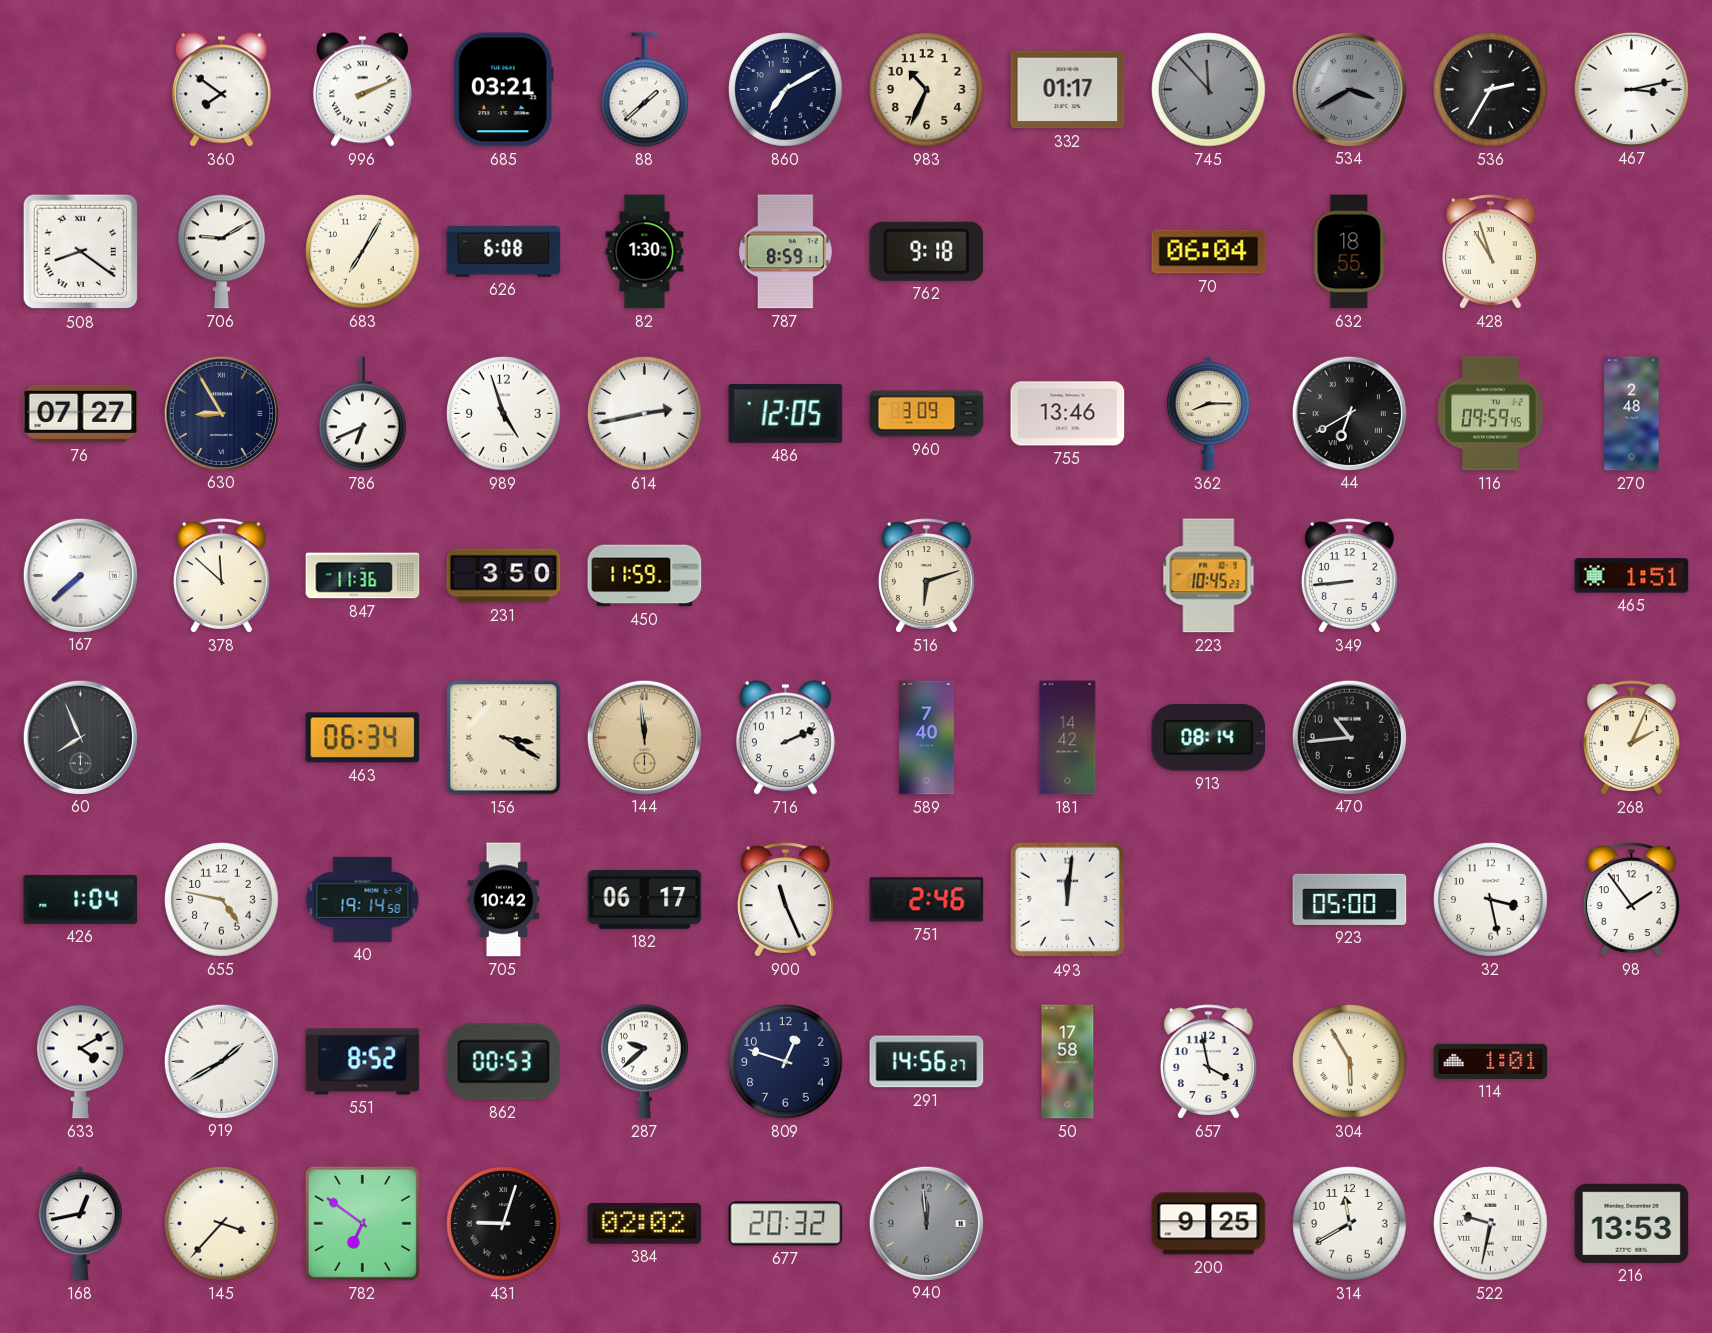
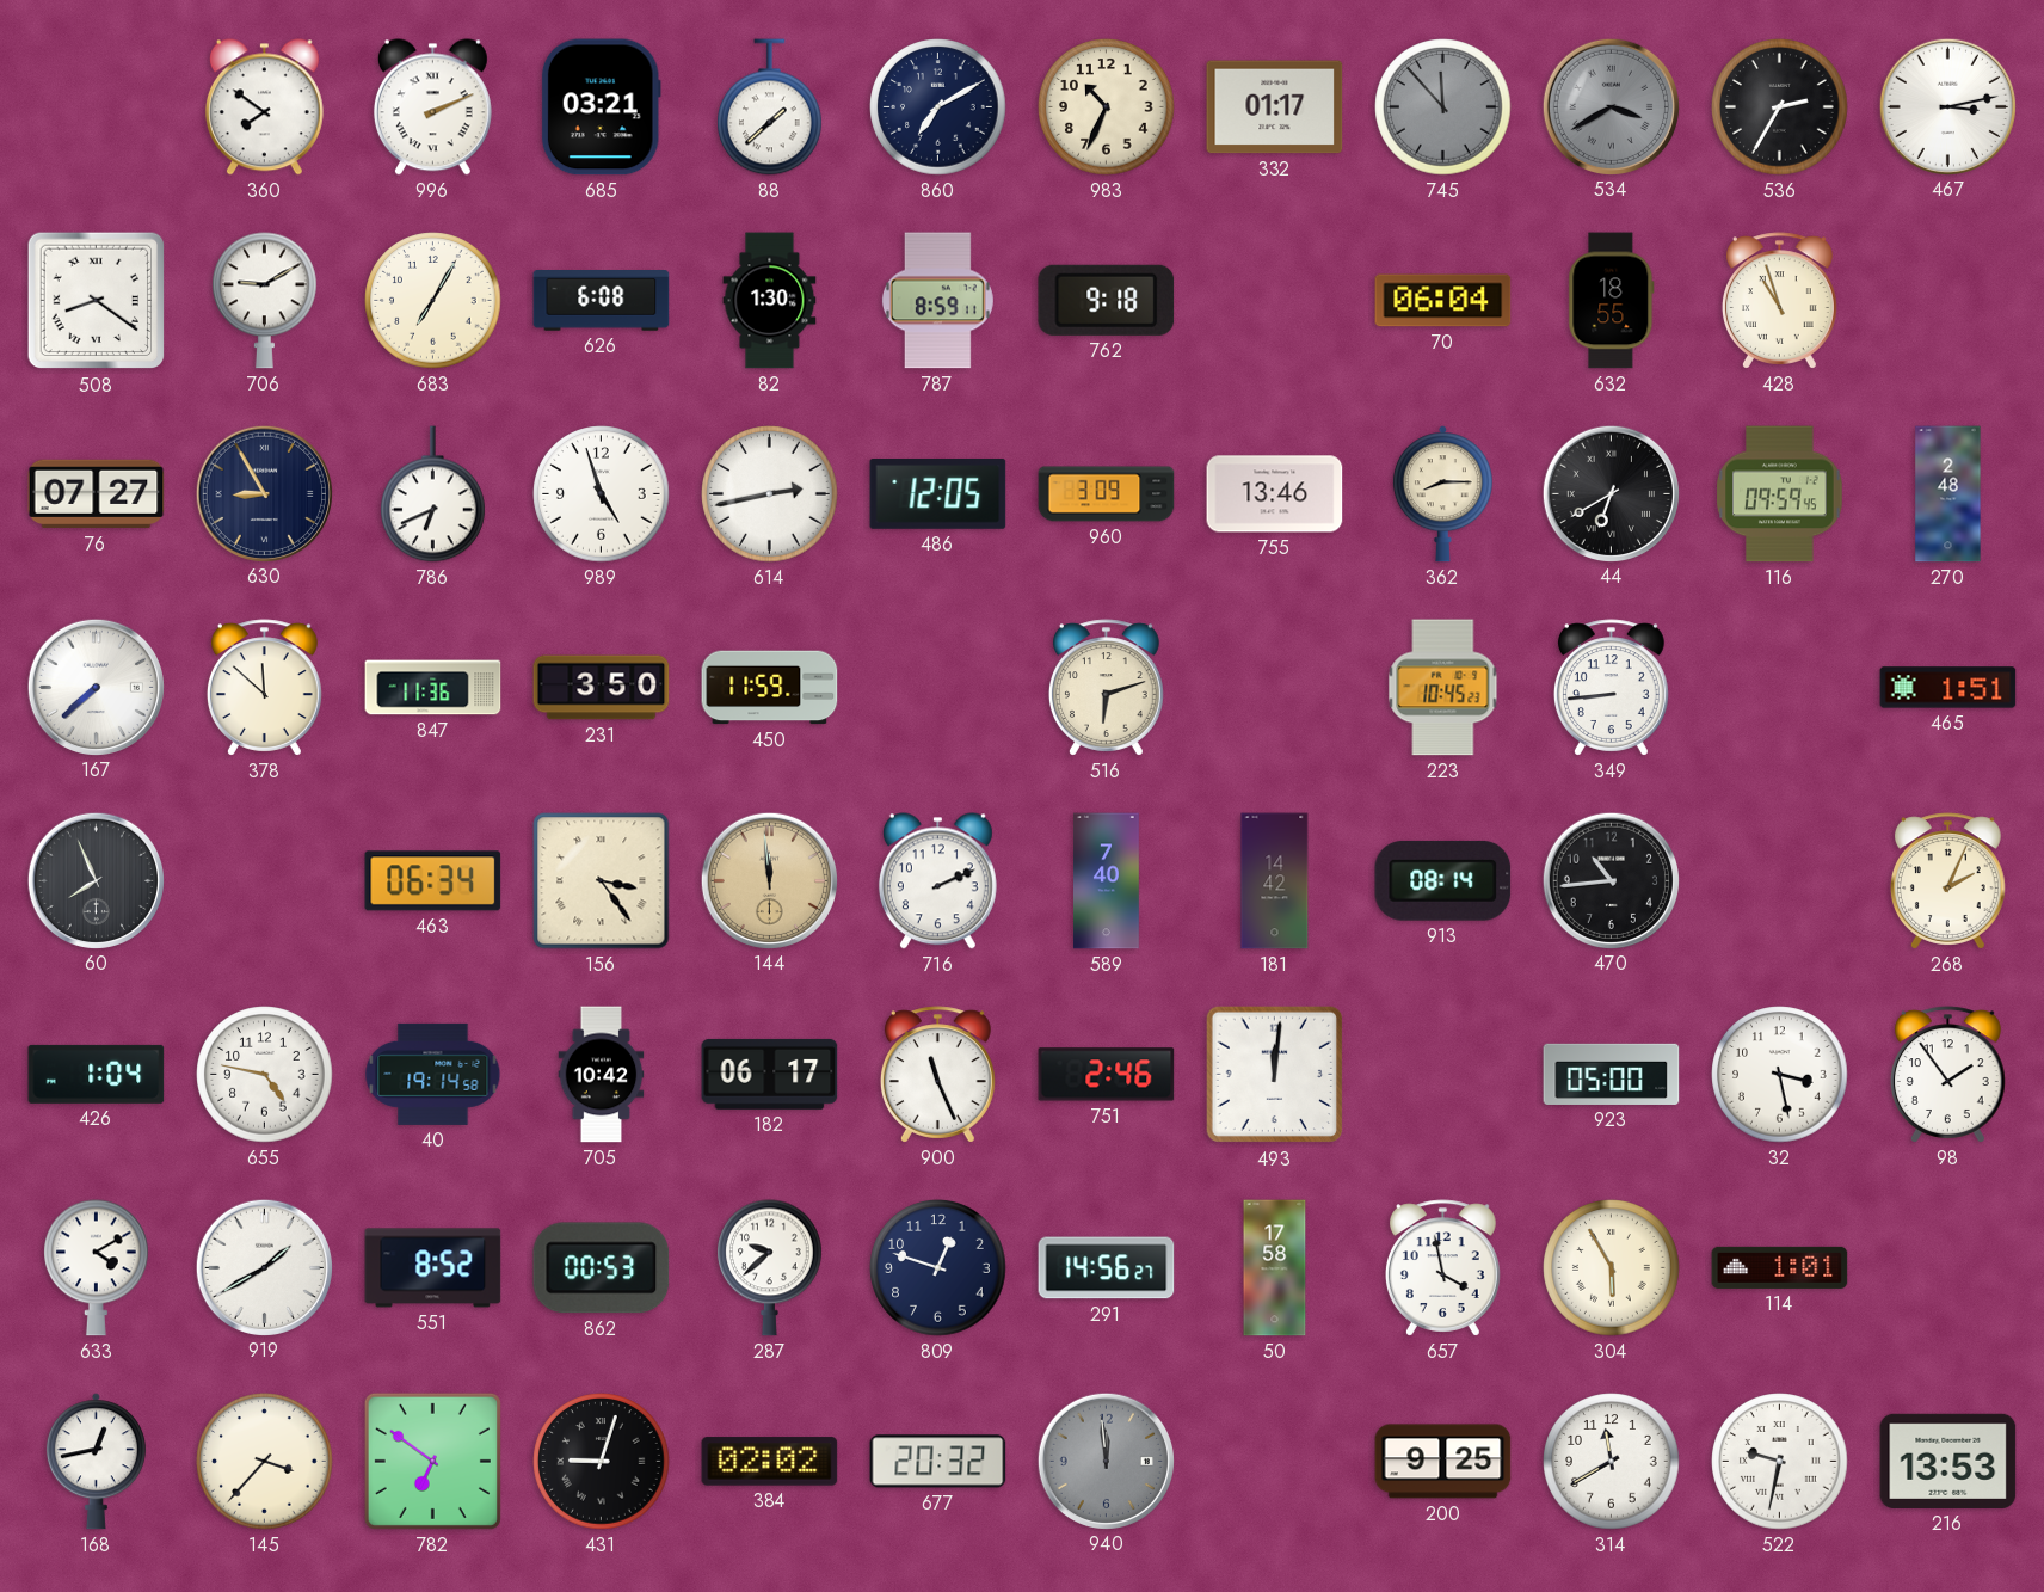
156: 3:20 -> 3:24 (602, 881)
